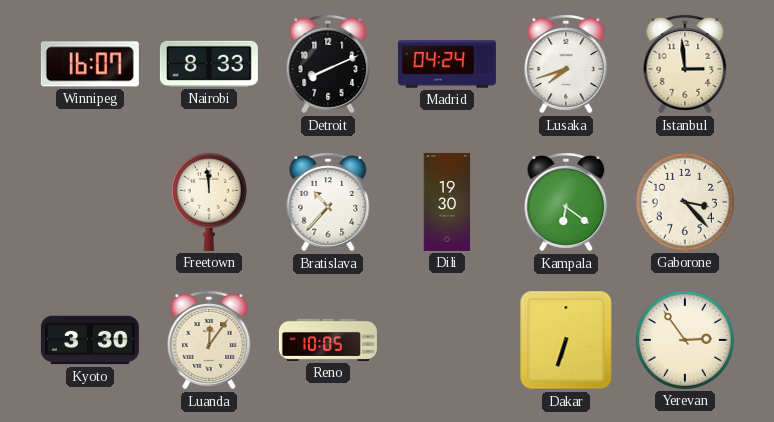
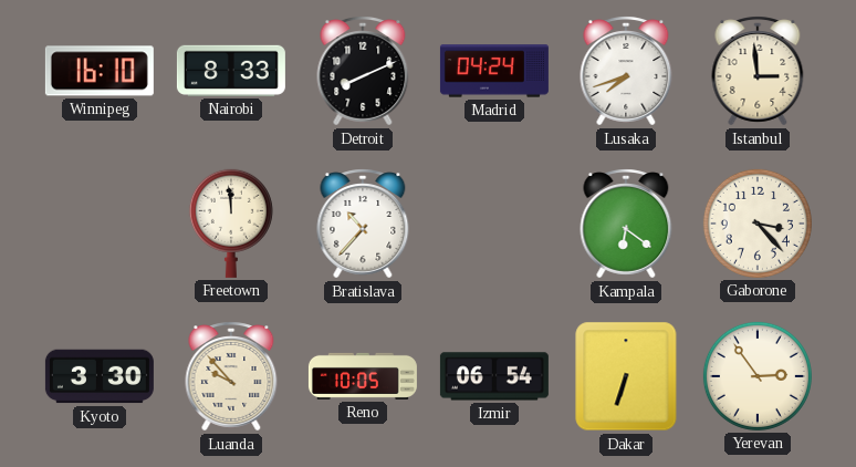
Winnipeg: 16:07 -> 16:10 (100, 71)
Dili: 19:30 -> none (447, 202)
Luanda: 12:06 -> 9:53 (231, 376)
Izmir: none -> 06:54 (494, 376)
